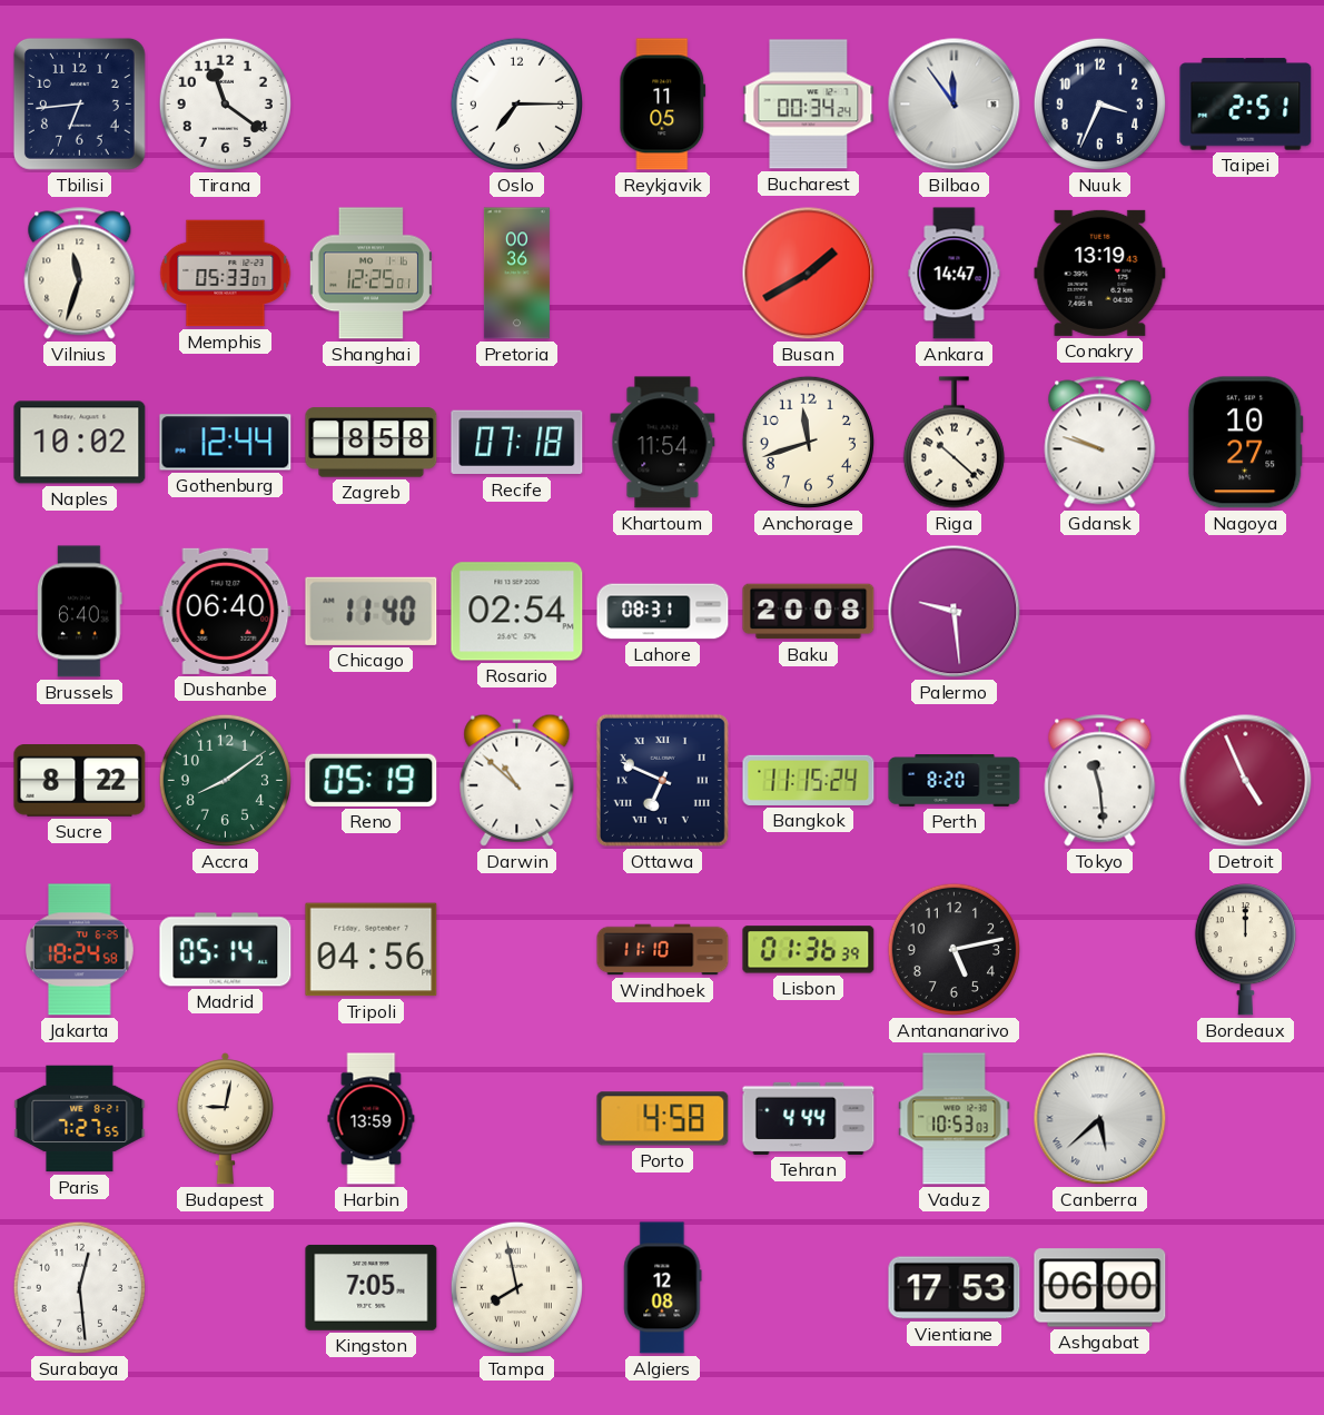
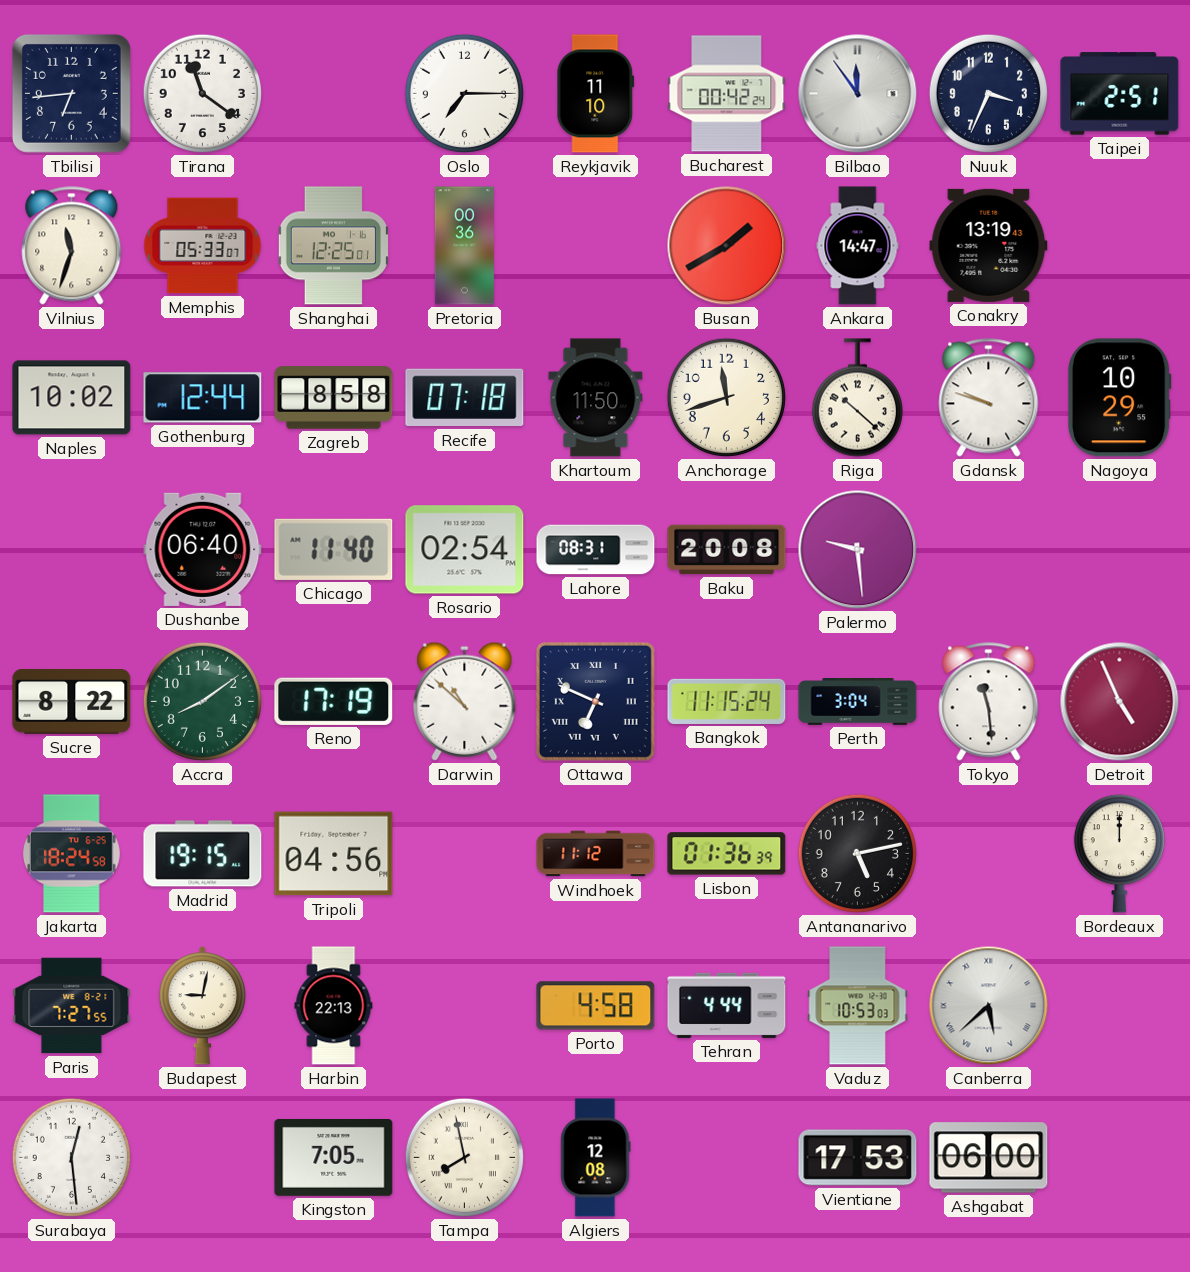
Reykjavik: 11:05 -> 11:10 (596, 94)
Bucharest: 00:34 -> 00:42 (727, 94)
Khartoum: 11:54 -> 11:50 (596, 398)
Nagoya: 10:27 -> 10:29 (1119, 398)
Brussels: 6:40 -> none (80, 612)
Reno: 05:19 -> 17:19 (334, 701)
Perth: 8:20 -> 3:04 (858, 702)
Madrid: 05:14 -> 19:15 (203, 854)
Windhoek: 11:10 -> 11:12 (596, 854)
Harbin: 13:59 -> 22:13 (334, 1006)
